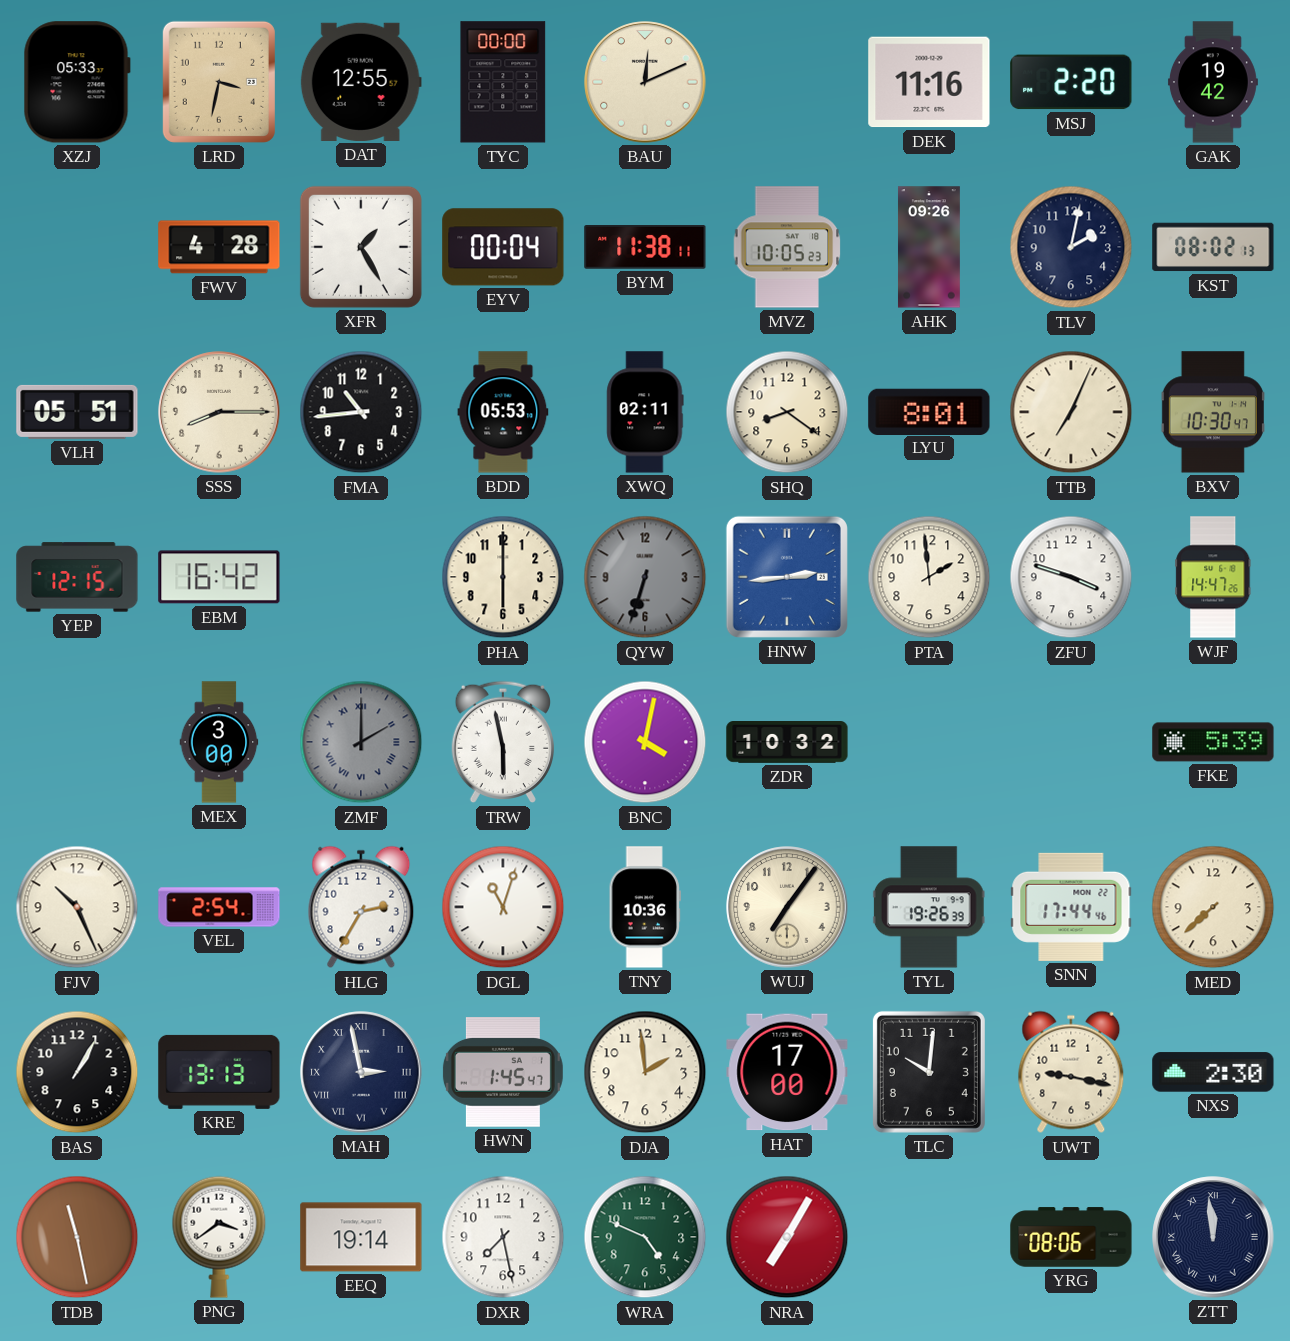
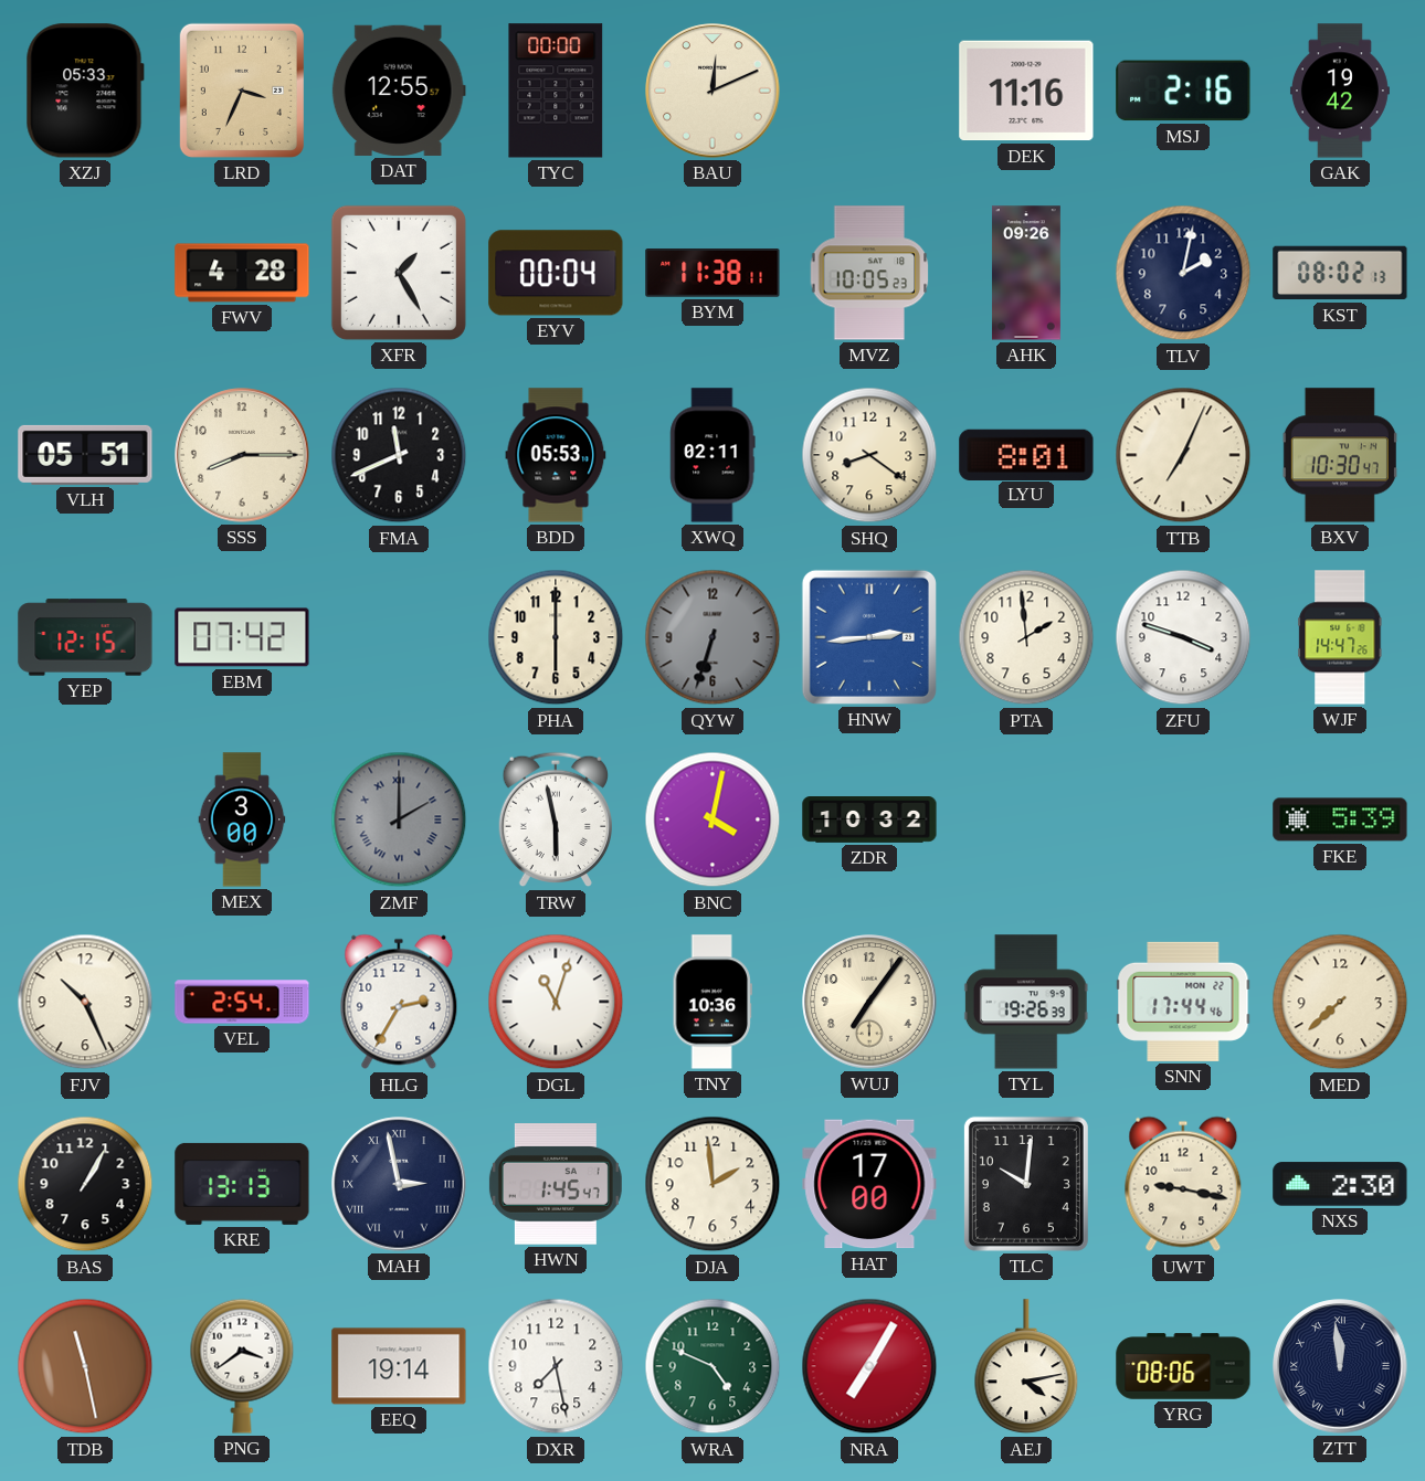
LRD: 3:32 -> 3:34 (242, 91)
MSJ: 2:20 -> 2:16 (1183, 91)
FMA: 10:44 -> 11:41 (399, 455)
EBM: 16:42 -> 07:42 (242, 637)
AEJ: none -> 4:13 (1026, 1367)
